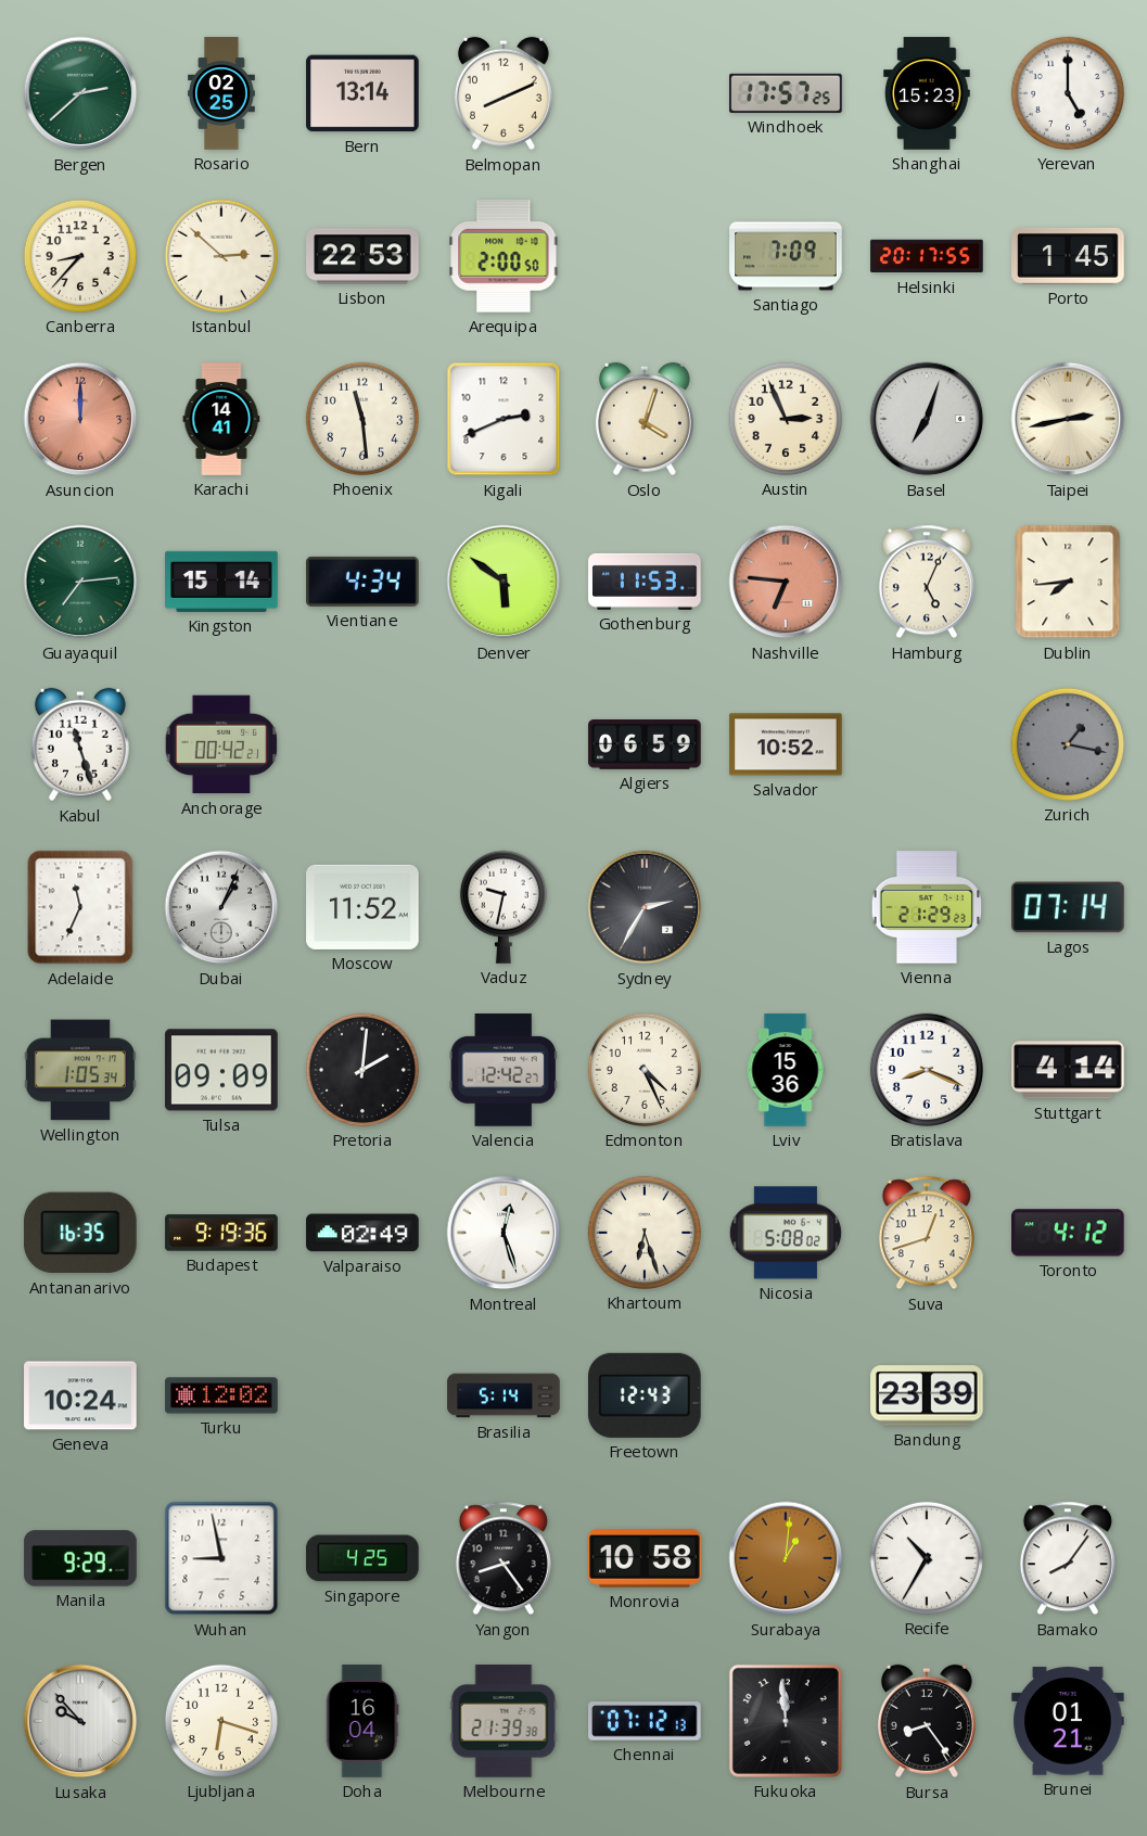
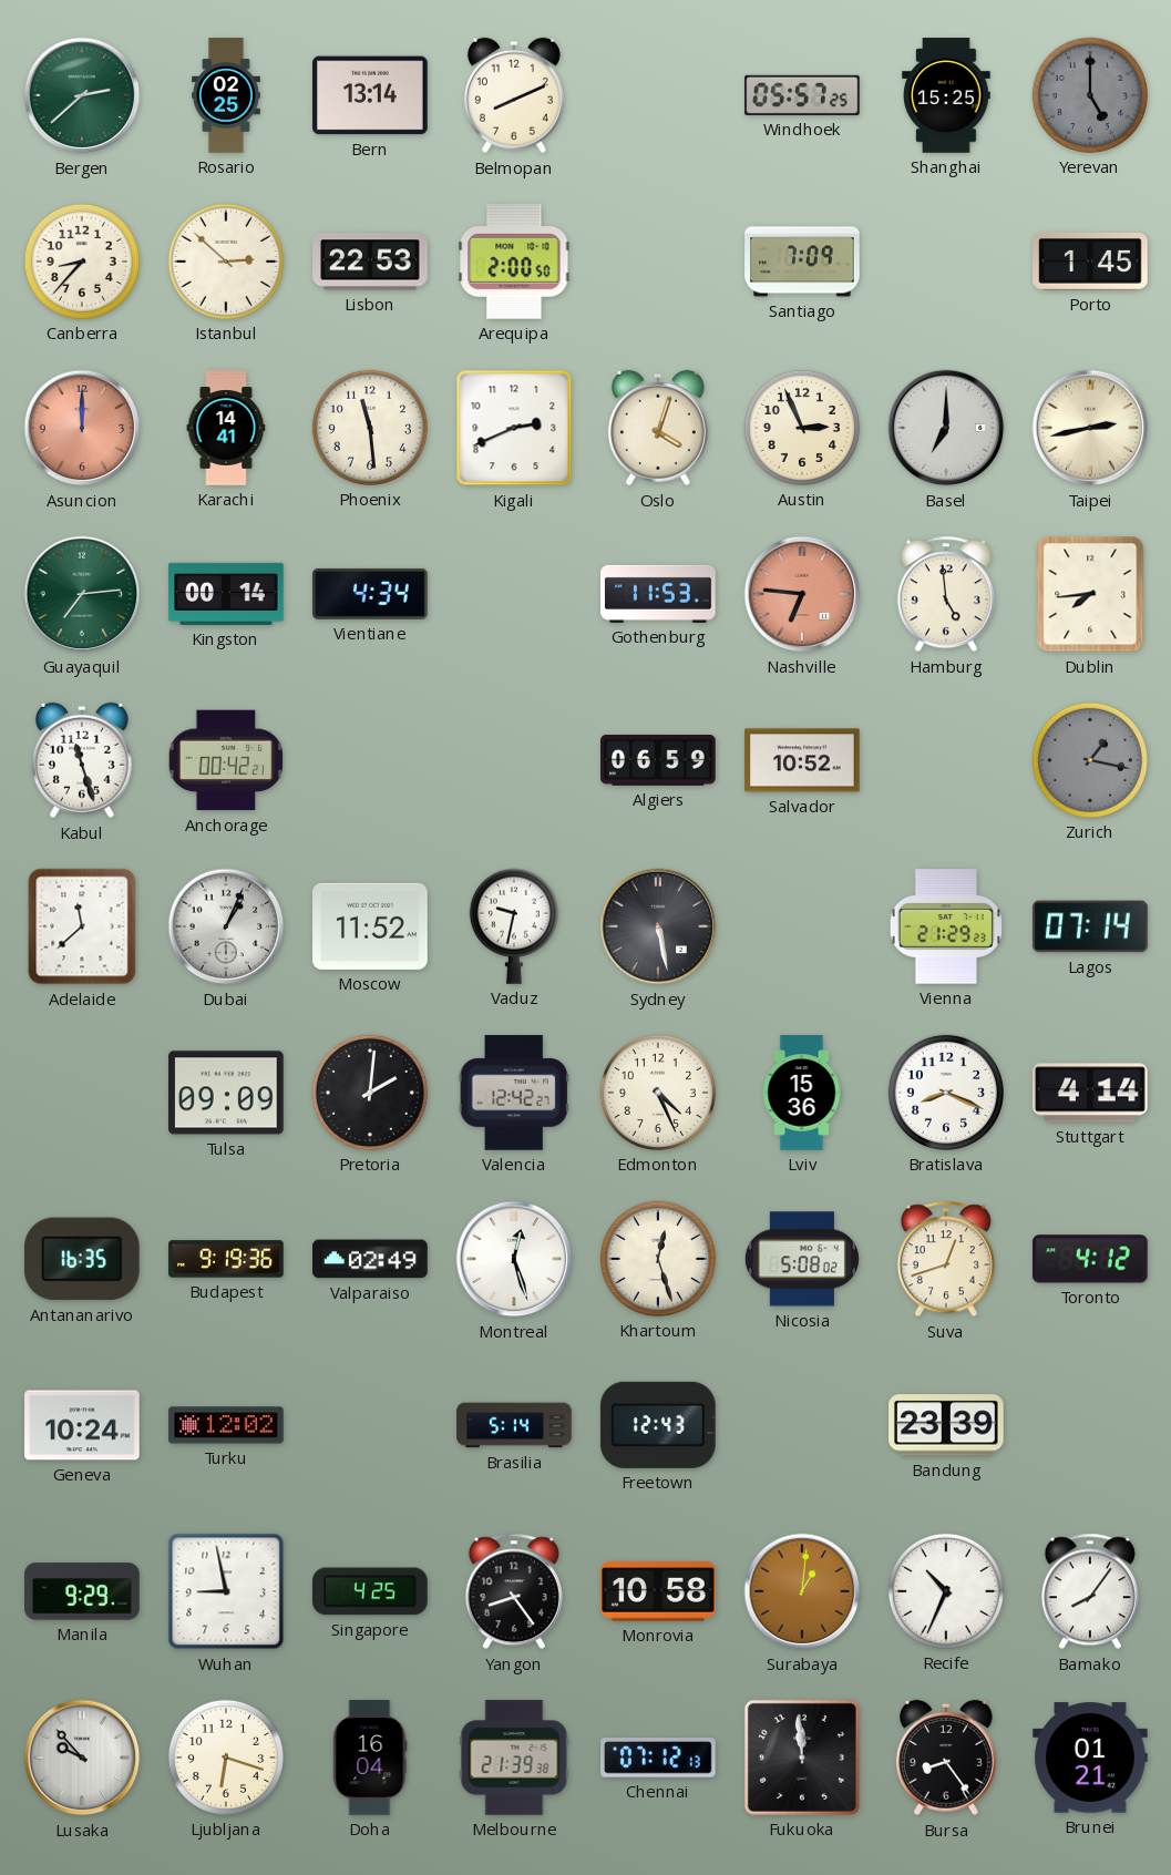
Windhoek: 17:57 -> 05:57 (802, 95)
Shanghai: 15:23 -> 15:25 (946, 95)
Yerevan dial: white -> grey (1090, 95)
Helsinki: 20:17 -> none (927, 256)
Basel: 7:03 -> 7:00 (946, 428)
Kingston: 15:14 -> 00:14 (226, 594)
Denver: 5:51 -> none (504, 582)
Hamburg: 5:04 -> 4:59 (946, 594)
Adelaide: 11:34 -> 11:38 (82, 926)
Sydney: 2:35 -> 5:28 (658, 926)
Wellington: 1:05 -> none (80, 1070)
Khartoum: 6:27 -> 12:27 (658, 1259)
Recife: 10:35 -> 10:34 (946, 1591)
